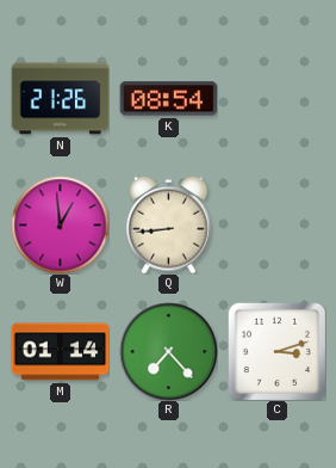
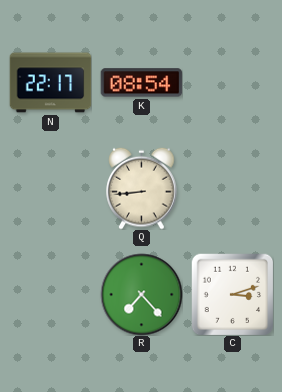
N: 21:26 -> 22:17 (50, 83)
W: 12:59 -> none (60, 224)
M: 01:14 -> none (60, 352)
